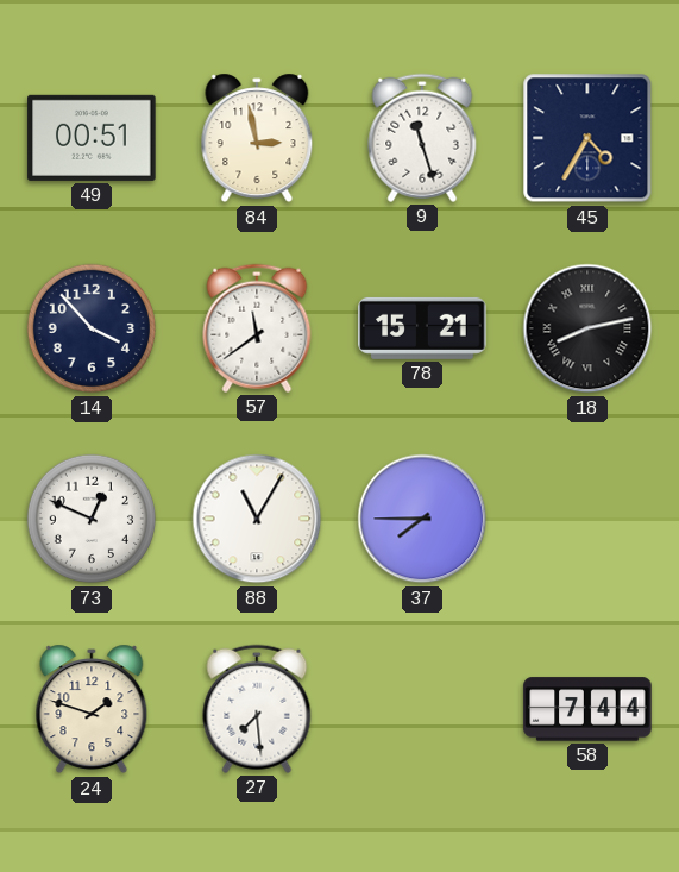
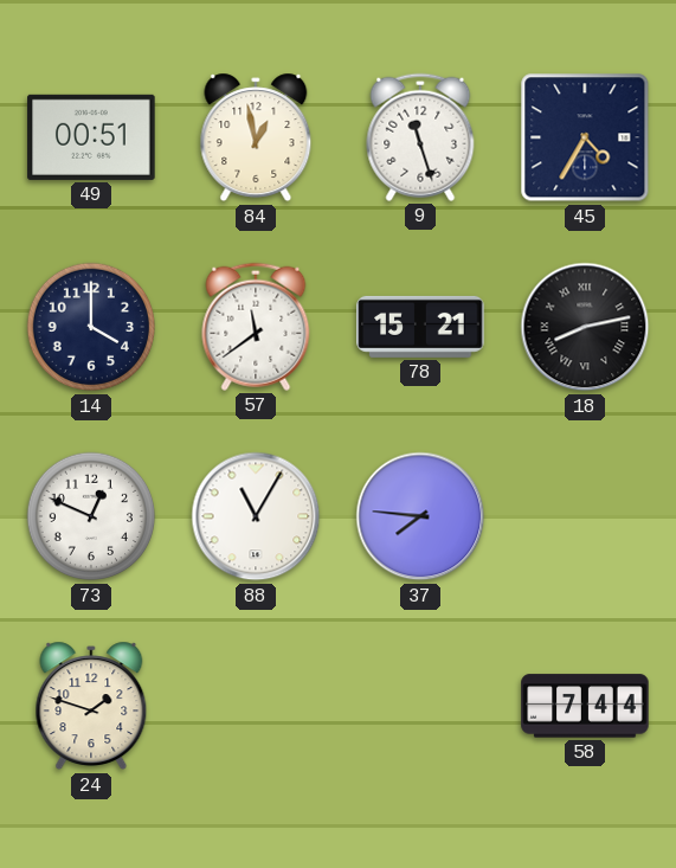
84: 2:58 -> 12:58 (256, 137)
14: 3:53 -> 4:00 (91, 327)
37: 7:45 -> 7:46 (420, 516)
27: 7:29 -> none (257, 709)
